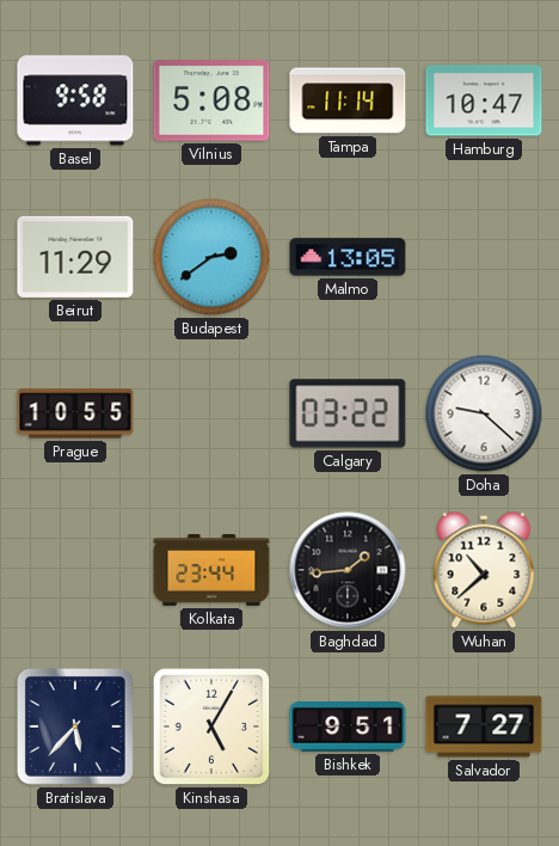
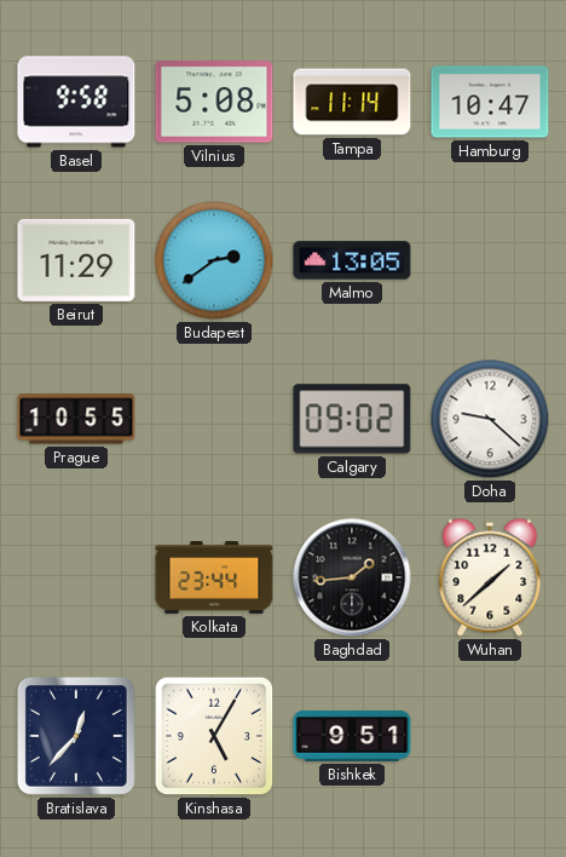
Calgary: 03:22 -> 09:02 (352, 419)
Wuhan: 10:38 -> 1:38 (490, 577)
Bratislava: 5:37 -> 12:37 (76, 736)
Salvador: 7:27 -> none (484, 727)
